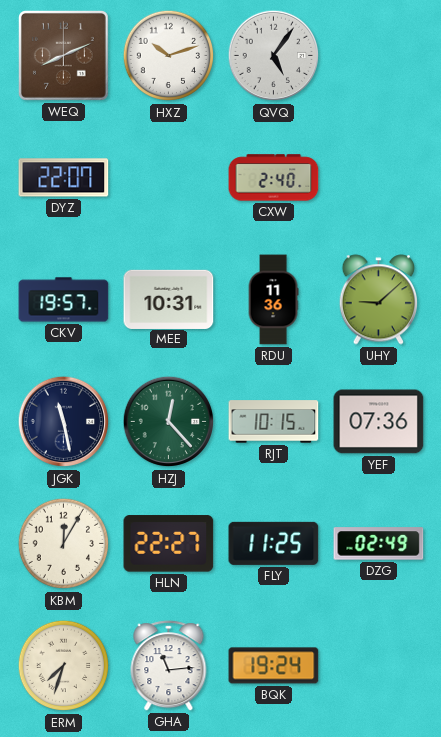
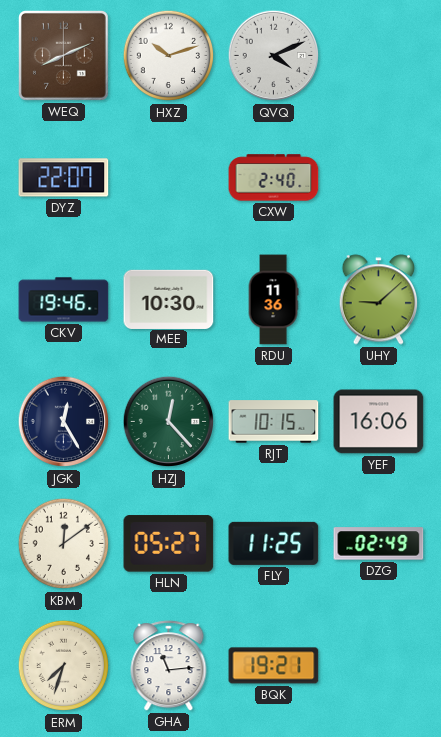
QVQ: 5:06 -> 4:11 (274, 56)
CKV: 19:57 -> 19:46 (64, 300)
MEE: 10:31 -> 10:30 (169, 299)
JGK: 11:28 -> 12:25 (64, 422)
YEF: 07:36 -> 16:06 (379, 422)
KBM: 12:05 -> 12:09 (64, 544)
HLN: 22:27 -> 05:27 (169, 544)
BQK: 19:24 -> 19:21 (274, 666)
